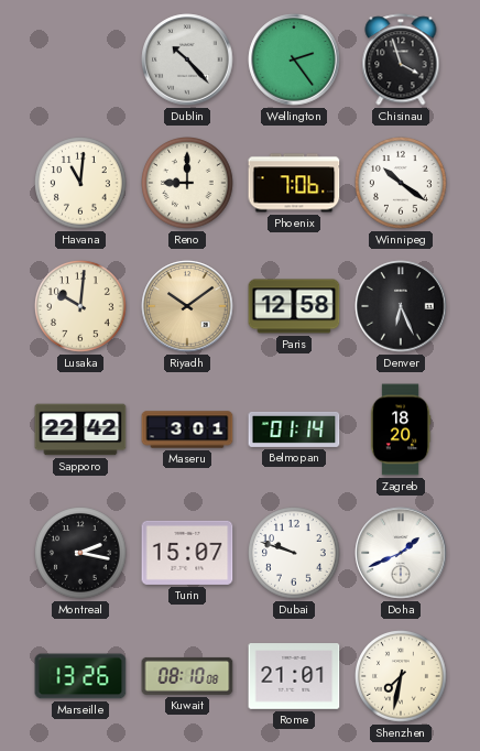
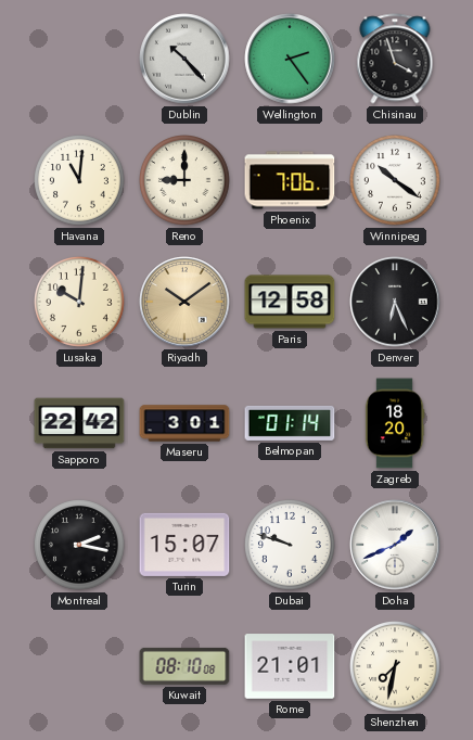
Marseille: 13:26 -> none (80, 676)
